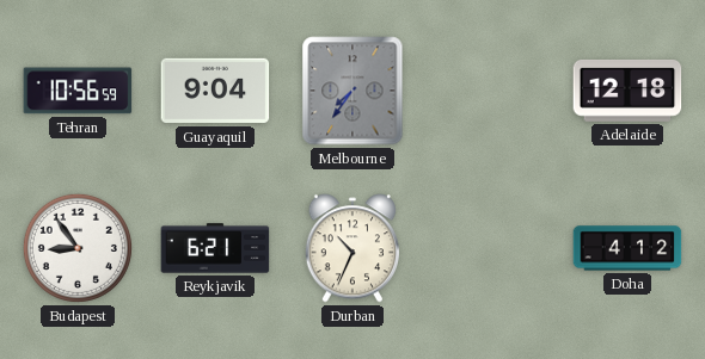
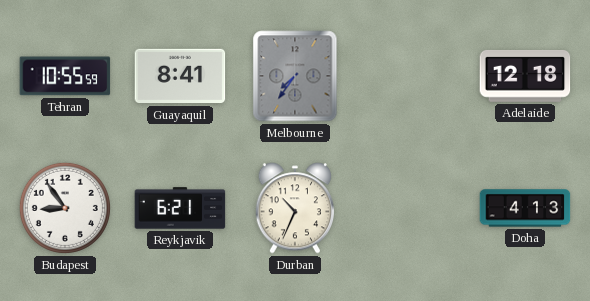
Tehran: 10:56 -> 10:55 (65, 76)
Guayaquil: 9:04 -> 8:41 (180, 76)
Doha: 4:12 -> 4:13 (525, 208)
